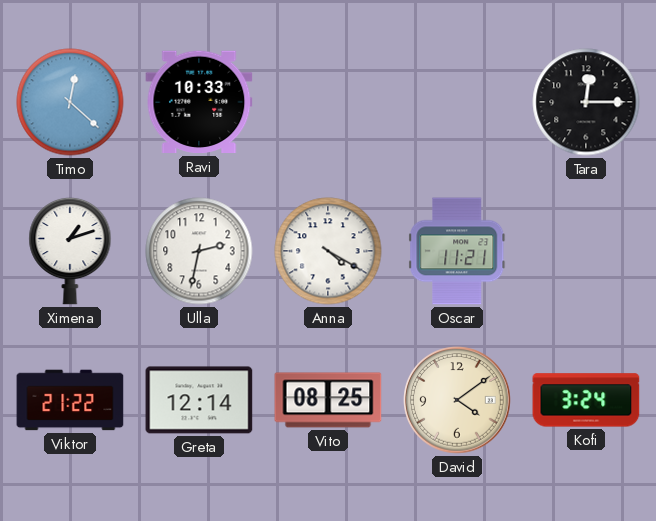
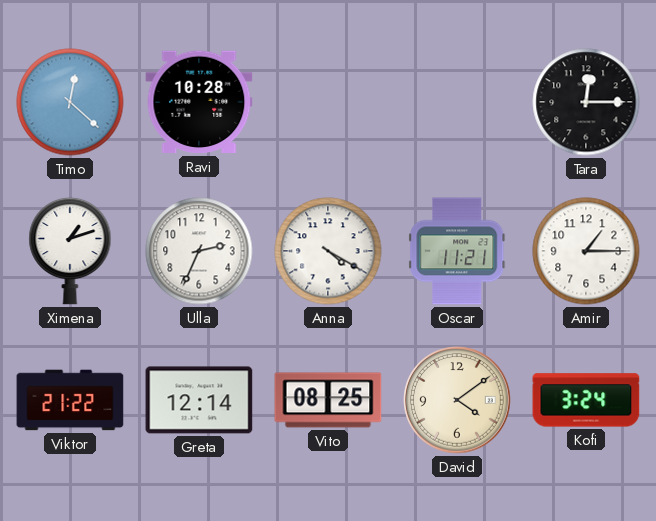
Ravi: 10:33 -> 10:28 (199, 102)
Ulla: 2:32 -> 2:34 (199, 251)
Amir: none -> 1:15 (586, 251)
